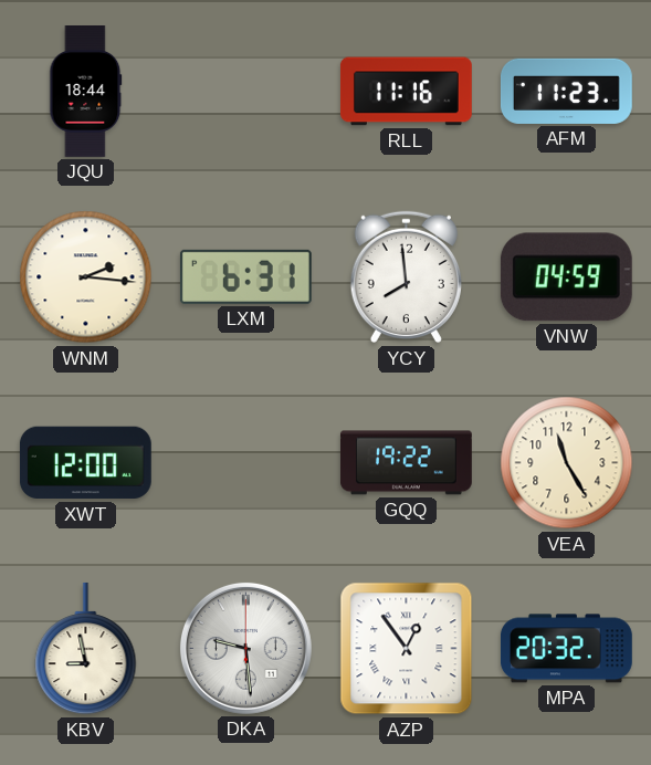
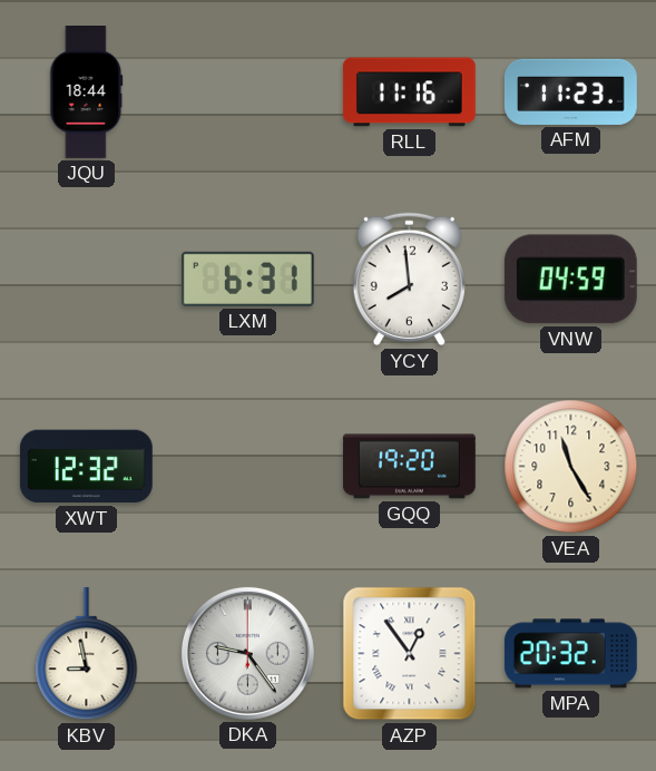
WNM: 2:16 -> none (86, 277)
XWT: 12:00 -> 12:32 (86, 467)
GQQ: 19:22 -> 19:20 (409, 467)
DKA: 9:29 -> 9:24 (247, 653)
